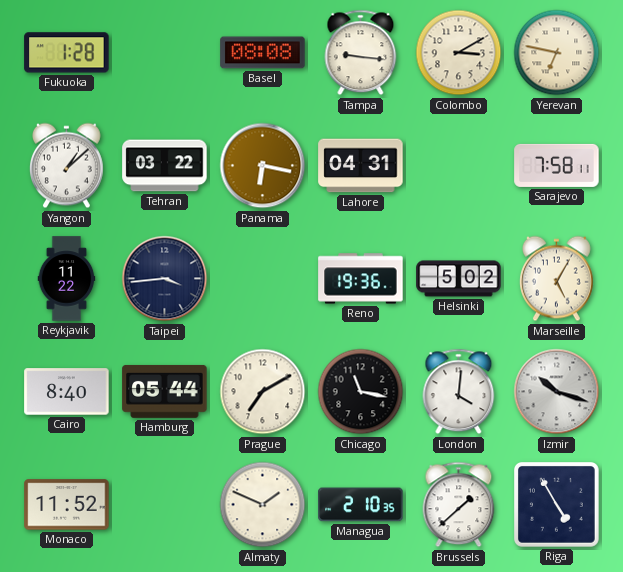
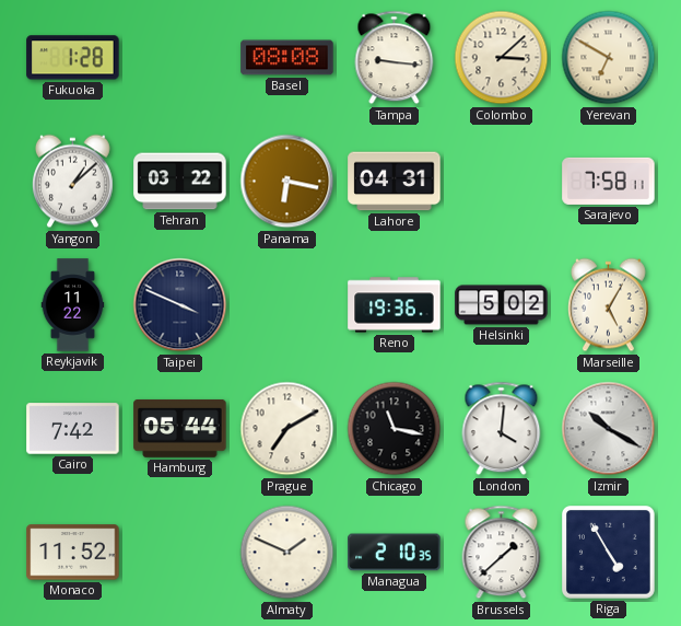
Colombo: 3:10 -> 3:08 (502, 58)
Yerevan: 6:47 -> 6:50 (609, 58)
Taipei: 3:44 -> 3:49 (180, 305)
Cairo: 8:40 -> 7:42 (73, 429)
Izmir: 10:18 -> 10:20 (609, 429)
